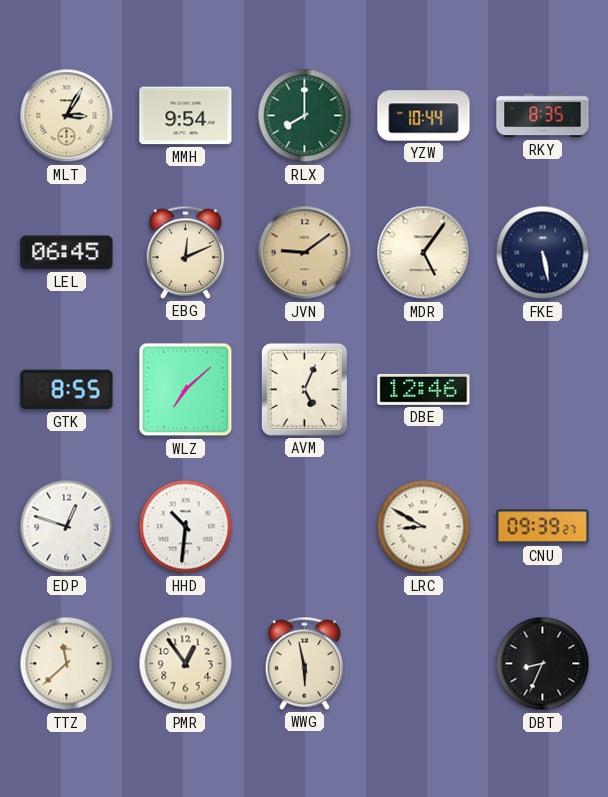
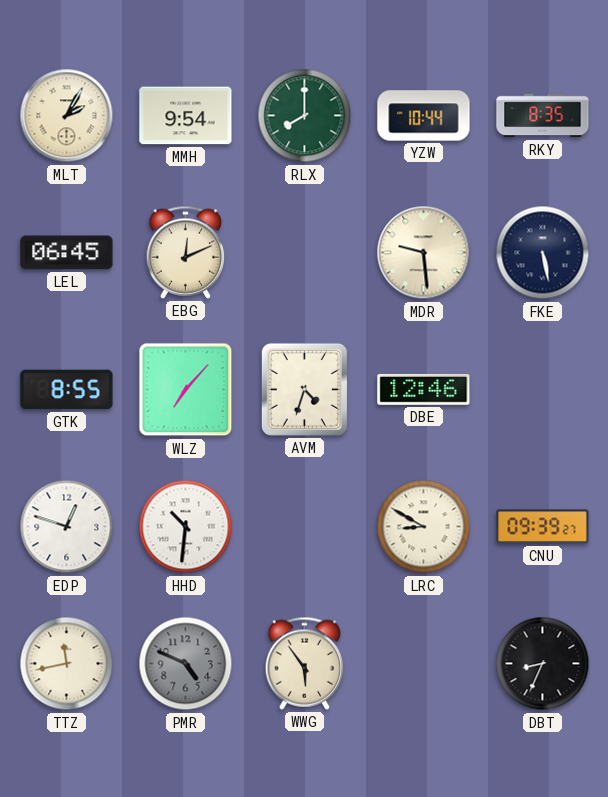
MLT: 3:05 -> 2:05 (67, 116)
JVN: 9:09 -> none (305, 253)
MDR: 5:06 -> 9:29 (424, 253)
WLZ: 7:08 -> 7:07 (186, 390)
AVM: 5:04 -> 4:33 (304, 389)
TTZ: 11:38 -> 11:43 (67, 664)
PMR: 12:54 -> 4:49 (186, 664)
PMR dial: cream -> grey (186, 664)
WWG: 5:58 -> 5:54 (305, 663)
